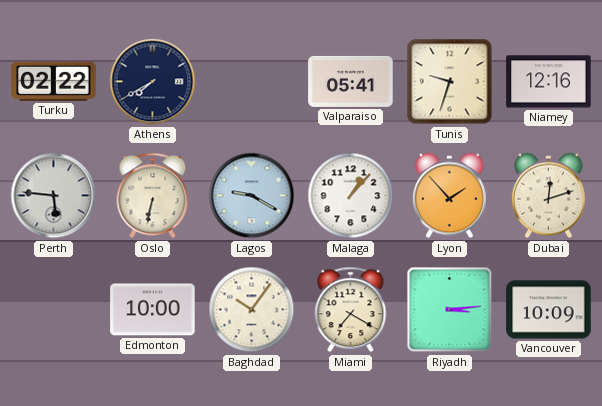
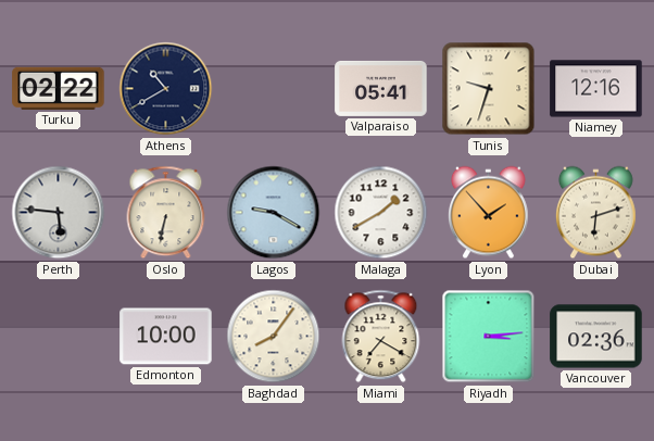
Athens: 7:40 -> 10:40 (166, 89)
Malaga: 1:07 -> 1:40 (381, 213)
Dubai: 12:12 -> 6:12 (595, 213)
Baghdad: 10:06 -> 8:06 (274, 337)
Vancouver: 10:09 -> 02:36 (596, 337)
